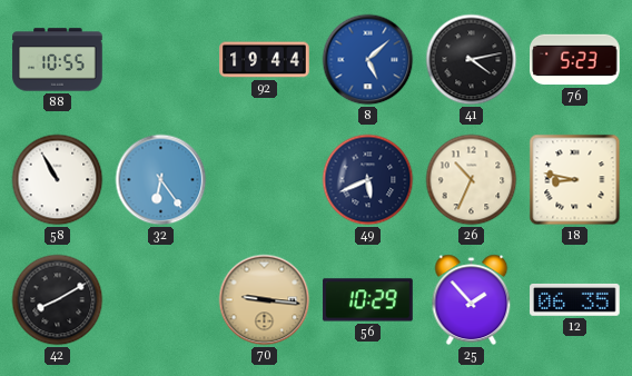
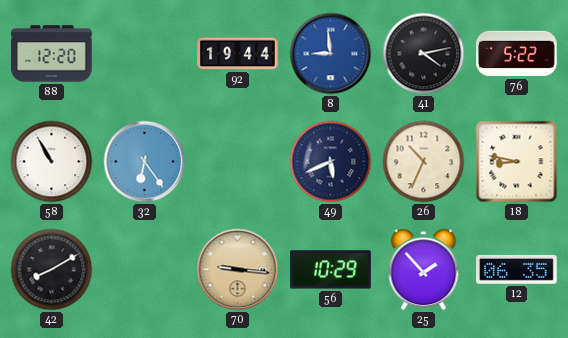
88: 10:55 -> 12:20 (52, 54)
8: 5:08 -> 8:59 (331, 54)
76: 5:23 -> 5:22 (517, 54)
